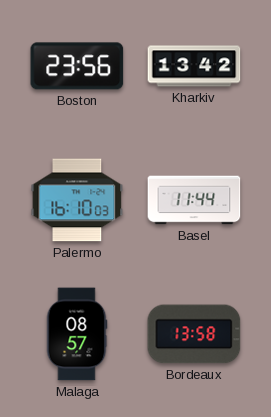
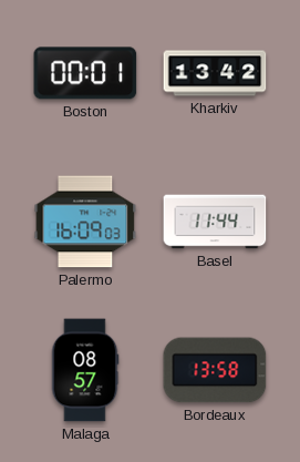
Boston: 23:56 -> 00:01 (85, 73)
Palermo: 16:10 -> 16:09 (85, 222)
